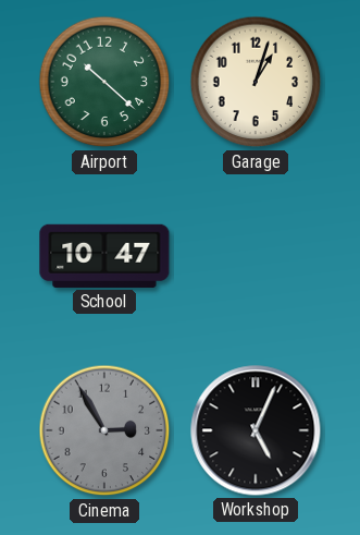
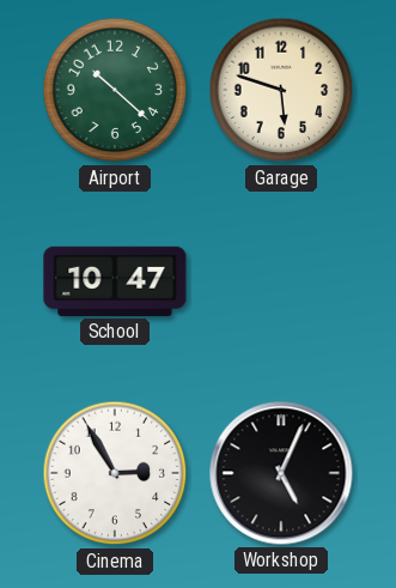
Garage: 1:03 -> 5:48 (281, 90)
Cinema dial: grey -> white (115, 473)
